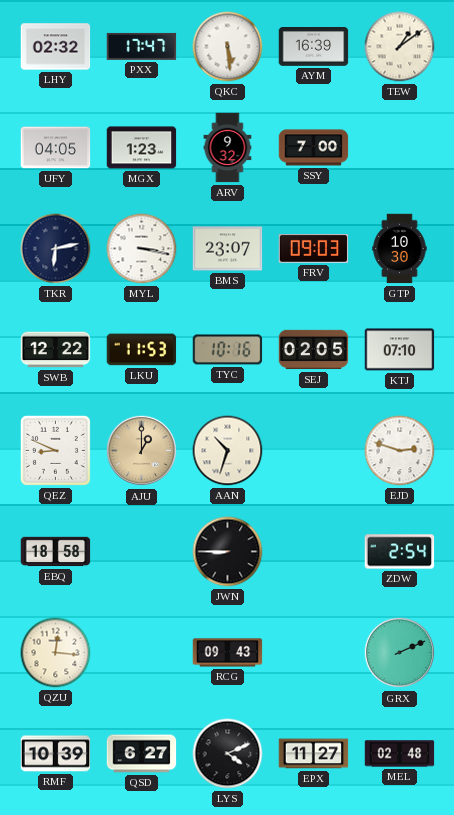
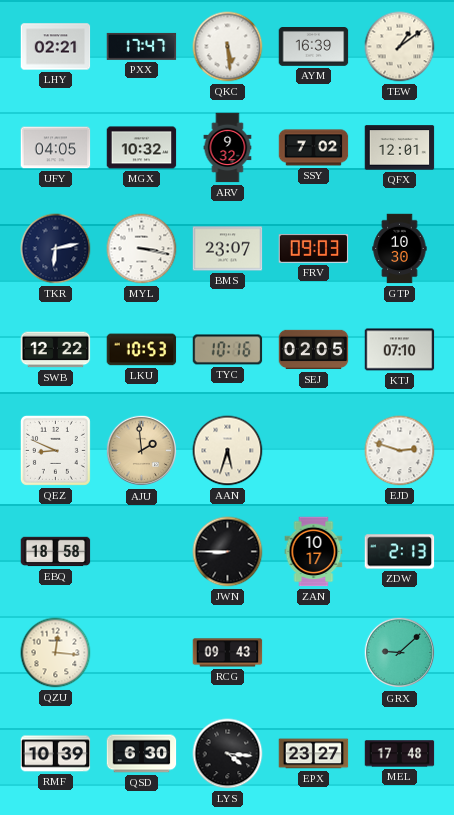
LHY: 02:32 -> 02:21 (56, 47)
MGX: 1:23 -> 10:32 (142, 148)
SSY: 7:00 -> 7:02 (314, 148)
QFX: none -> 12:01 (400, 148)
LKU: 11:53 -> 10:53 (142, 350)
AJU: 1:00 -> 1:59 (142, 451)
AAN: 10:33 -> 5:33 (228, 451)
ZAN: none -> 10:17 (314, 552)
ZDW: 2:54 -> 2:13 (400, 552)
GRX: 2:11 -> 9:08 (400, 653)
QSD: 6:27 -> 6:30 (142, 754)
LYS: 4:11 -> 4:16 (228, 754)
EPX: 11:27 -> 23:27 (314, 754)
MEL: 02:48 -> 17:48 (400, 754)
